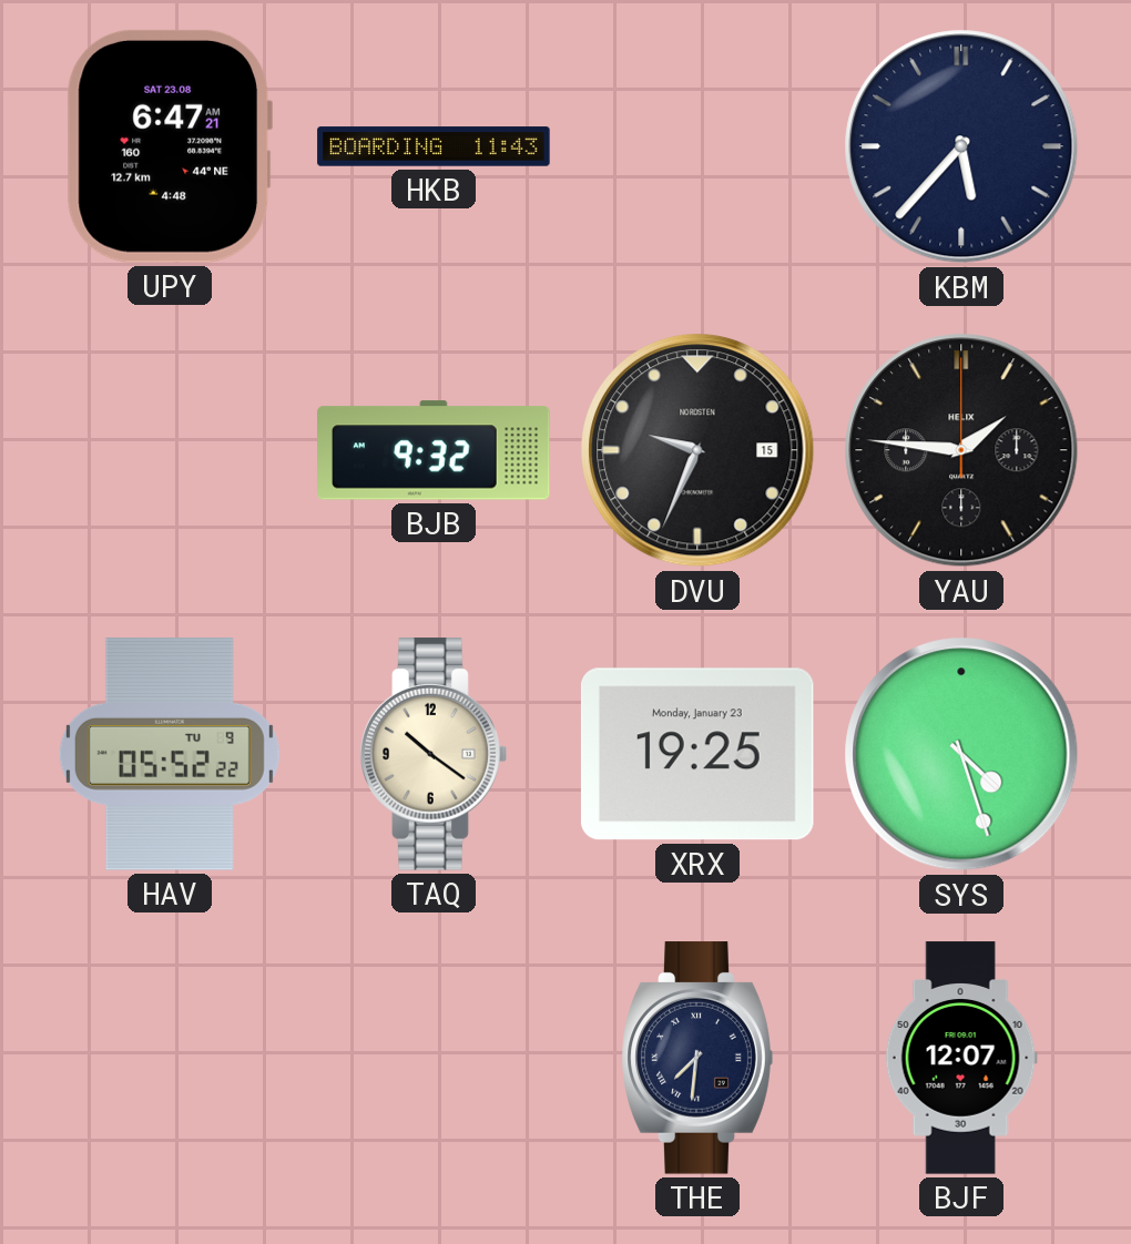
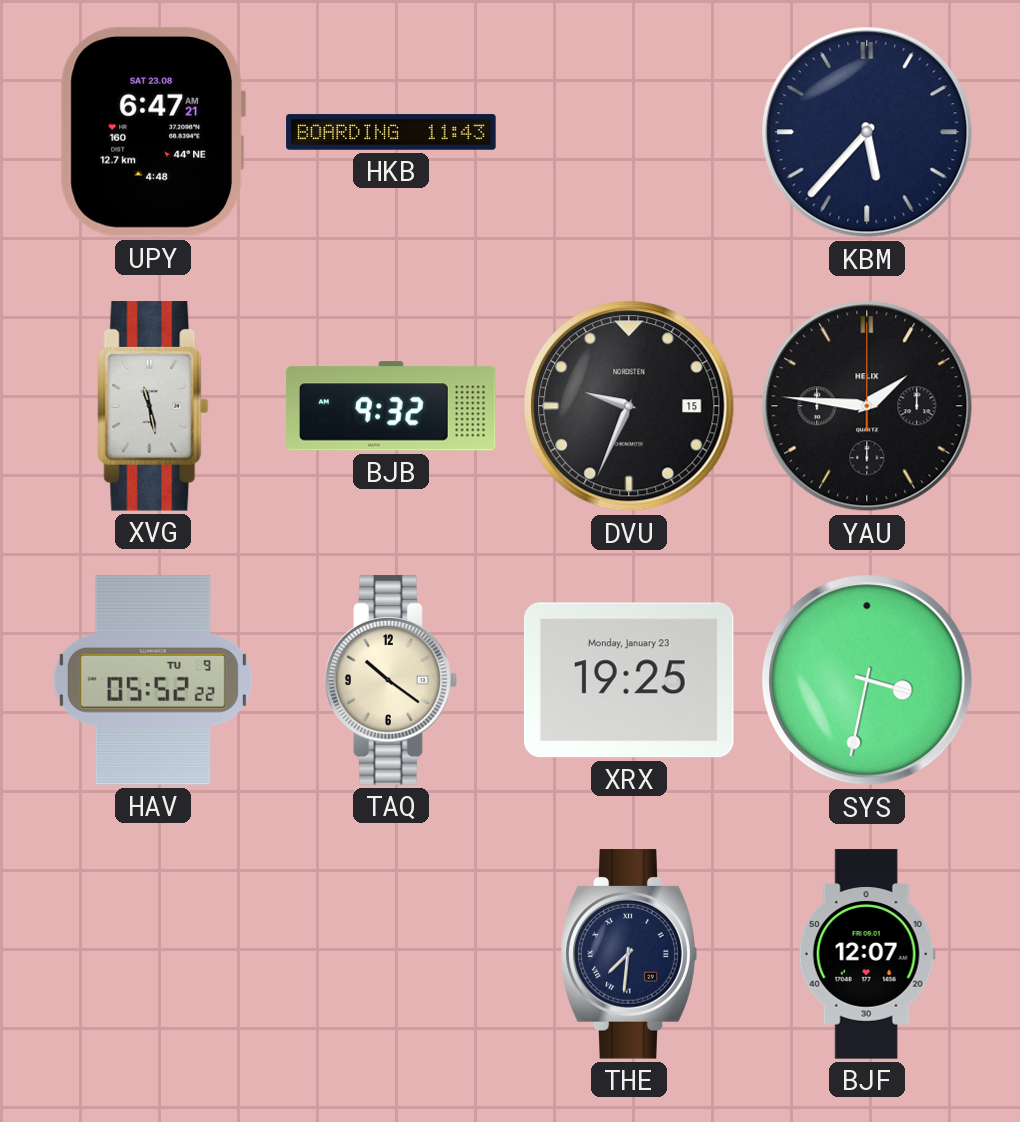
XVG: none -> 11:28 (153, 406)
SYS: 4:27 -> 3:32 (867, 680)
